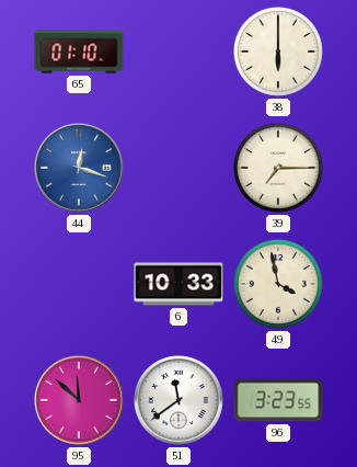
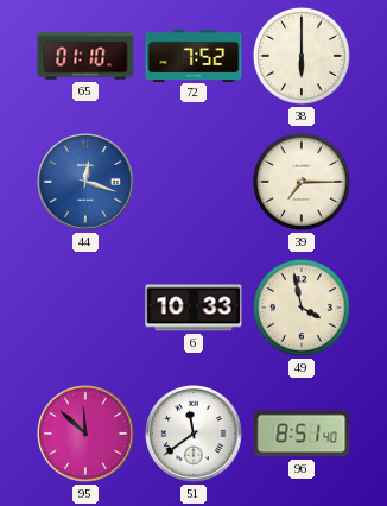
72: none -> 7:52 (193, 55)
96: 3:23 -> 8:51 (302, 434)
